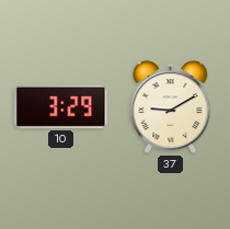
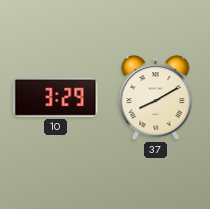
37: 9:10 -> 8:10 (156, 98)
